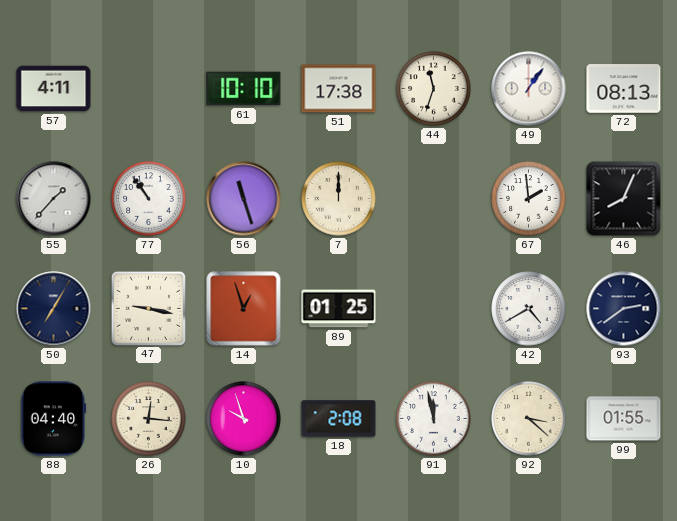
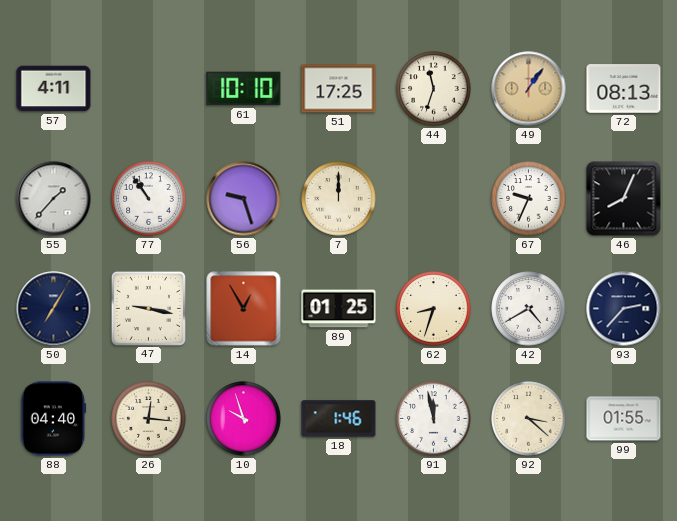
51: 17:38 -> 17:25 (339, 89)
49 dial: white -> champagne (529, 89)
56: 11:27 -> 9:27 (244, 199)
67: 1:59 -> 9:34 (529, 199)
14: 12:57 -> 12:55 (244, 309)
62: none -> 8:33 (434, 309)
93: 2:39 -> 2:37 (624, 309)
18: 2:08 -> 1:46 (339, 419)
